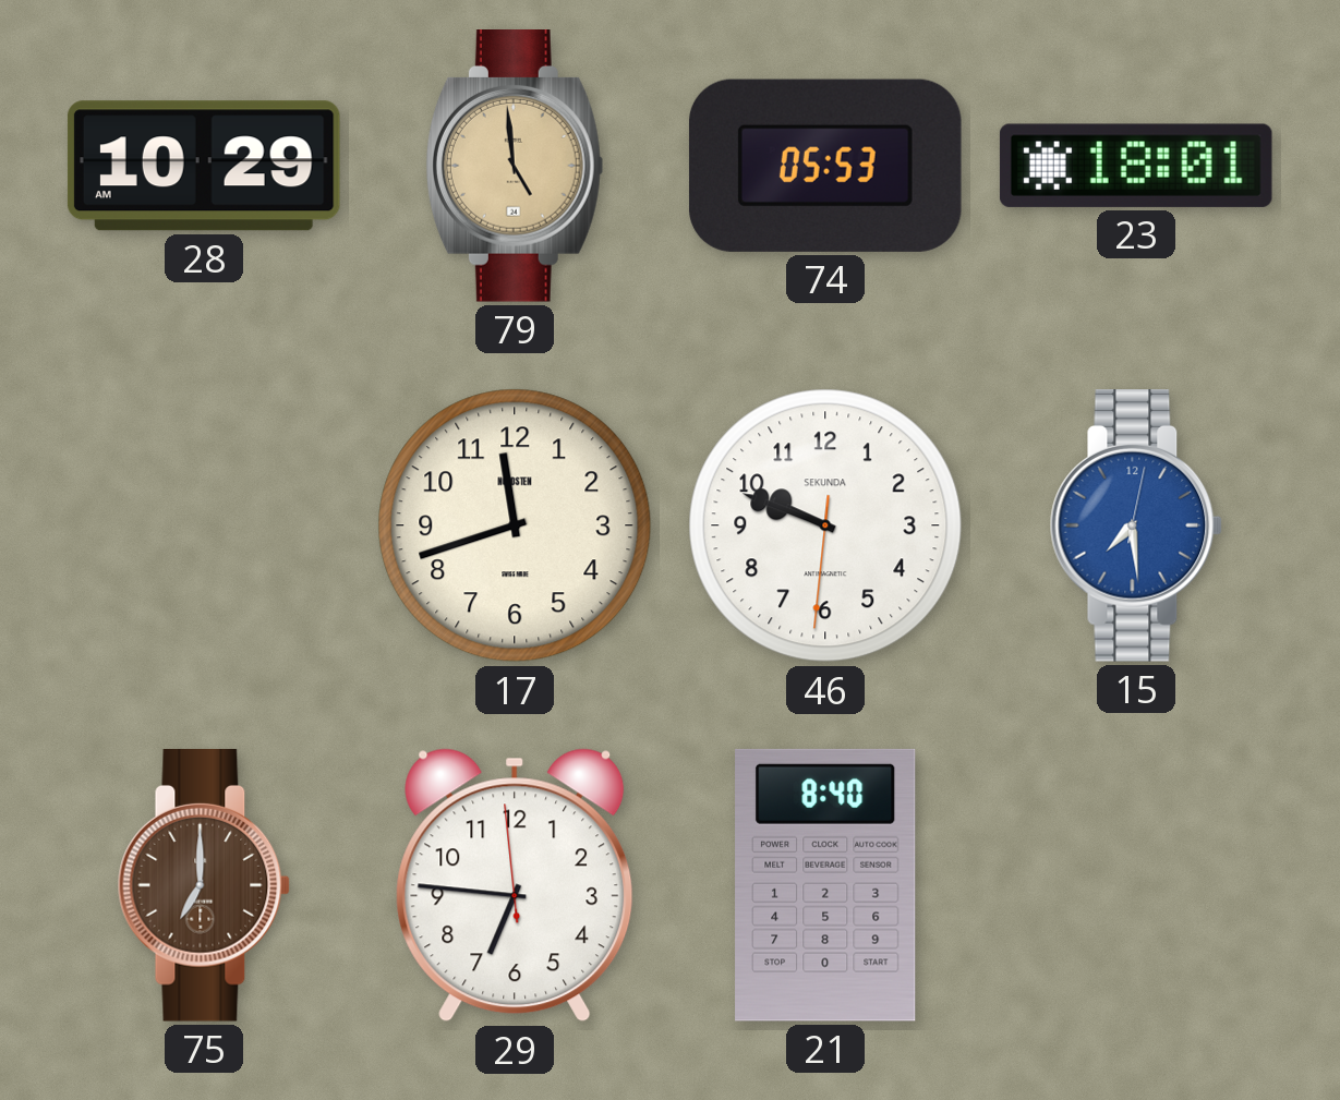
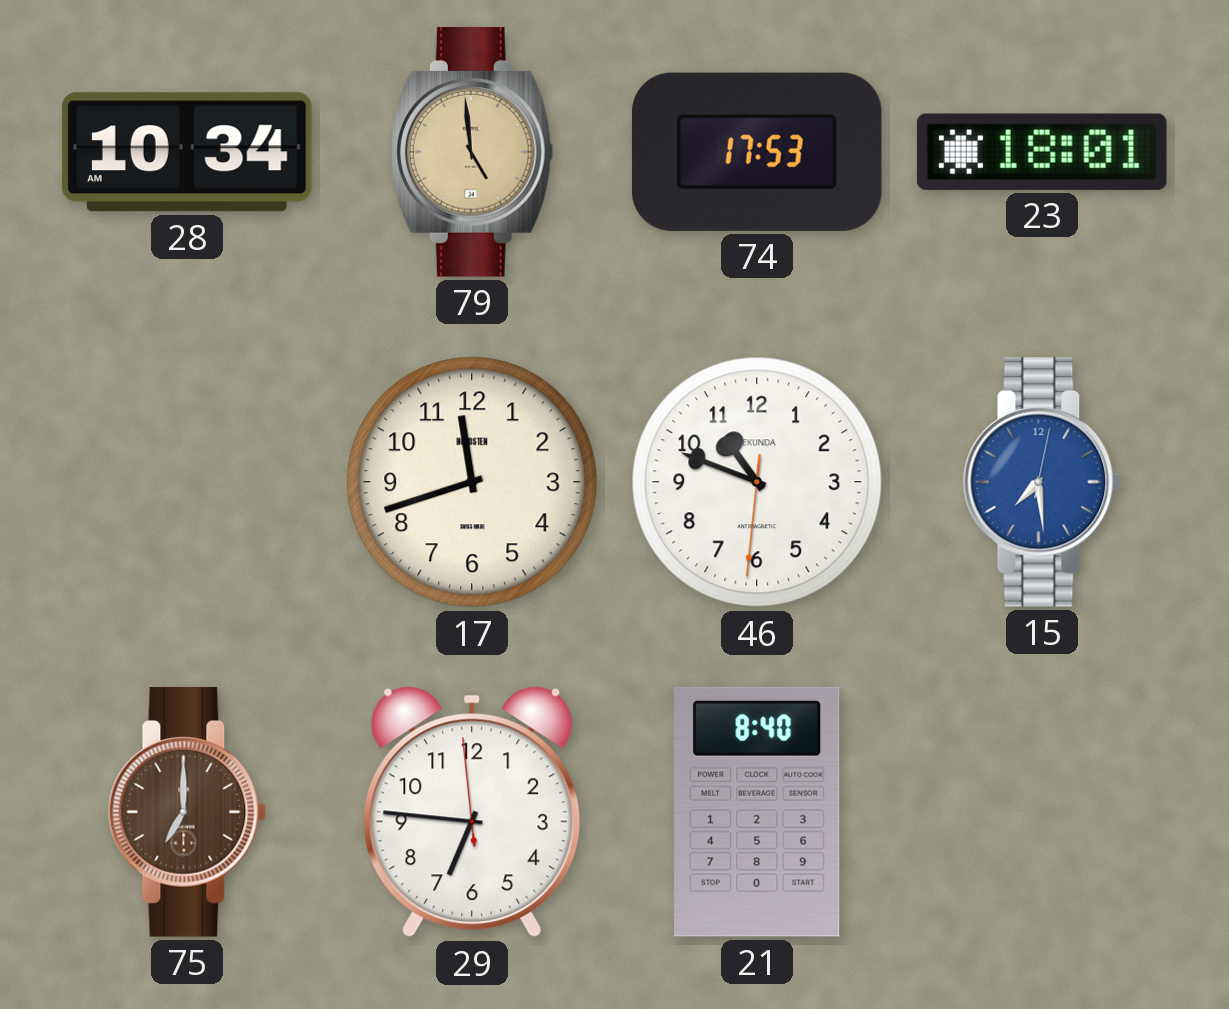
28: 10:29 -> 10:34 (187, 152)
74: 05:53 -> 17:53 (757, 152)
46: 9:48 -> 10:48 (757, 482)
